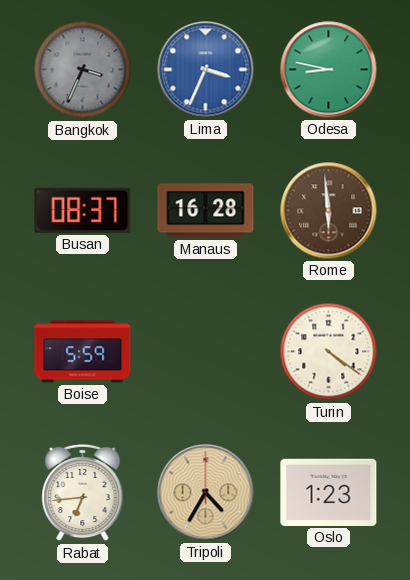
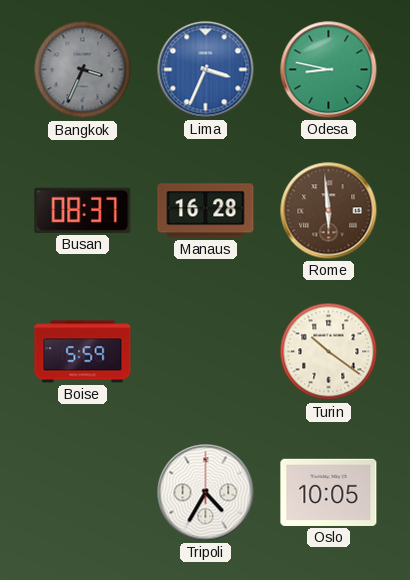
Turin: 4:21 -> 10:21 (329, 352)
Rabat: 6:44 -> none (83, 493)
Tripoli dial: champagne -> white (206, 493)
Oslo: 1:23 -> 10:05 (329, 492)
